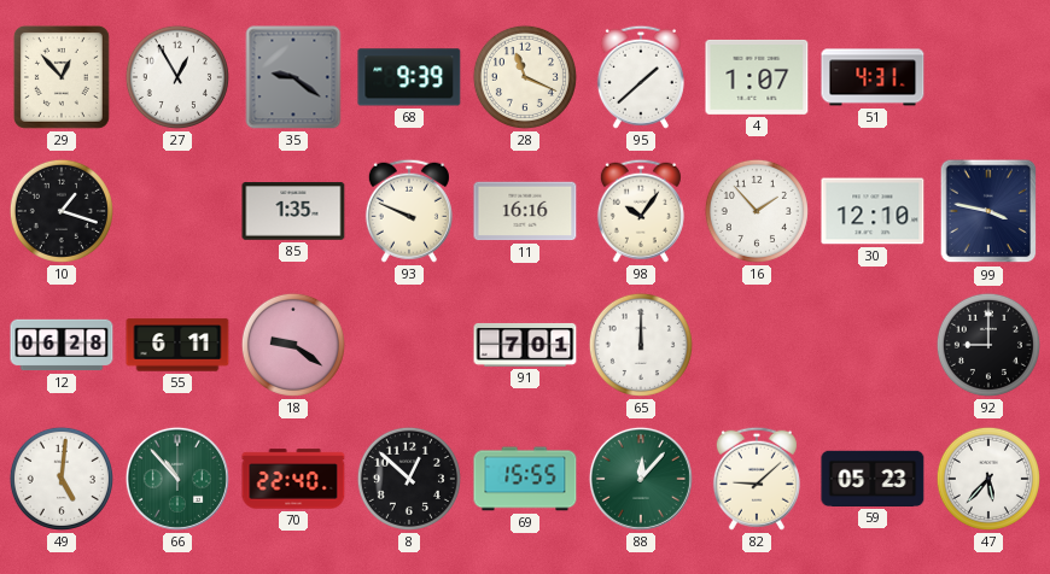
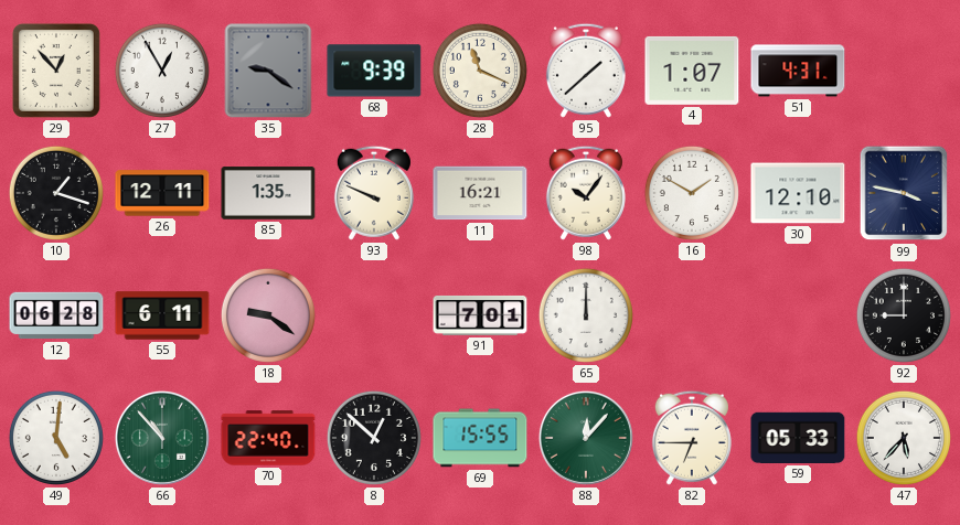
26: none -> 12:11 (162, 193)
11: 16:16 -> 16:21 (480, 193)
16: 1:53 -> 1:50 (692, 193)
82: 9:08 -> 6:45 (692, 438)
59: 05:23 -> 05:33 (798, 438)
